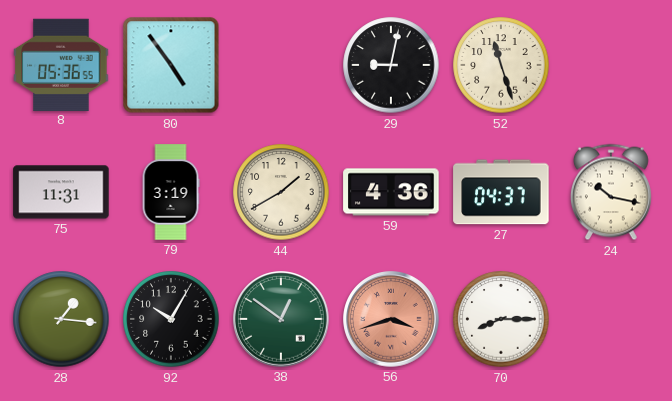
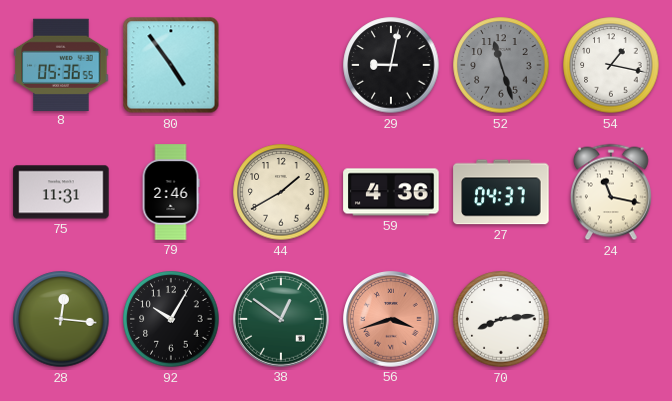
52 dial: cream -> grey (501, 65)
54: none -> 1:17 (611, 65)
79: 3:19 -> 2:46 (171, 192)
24: 10:17 -> 11:17 (611, 192)
28: 1:16 -> 12:16 (61, 319)
70: 8:15 -> 8:14 (501, 319)
